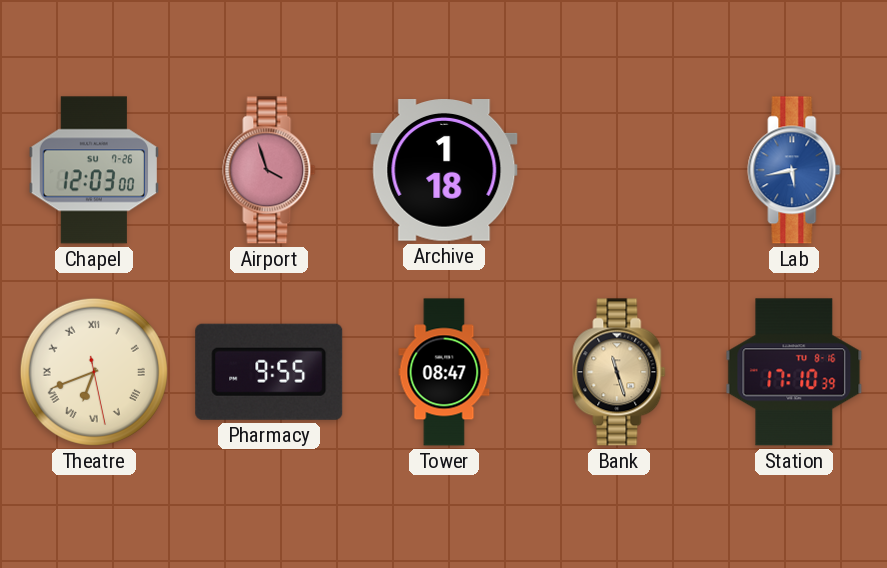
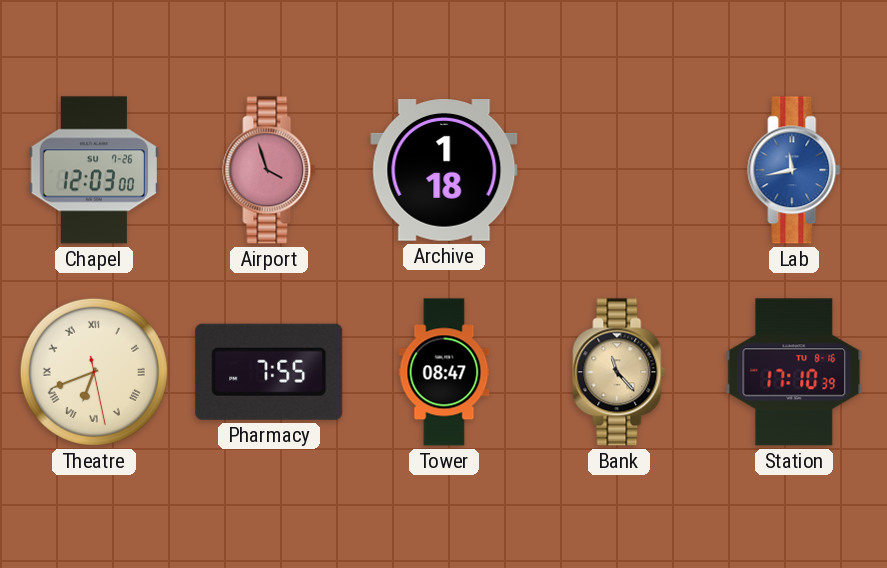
Lab: 5:43 -> 11:43 (794, 170)
Pharmacy: 9:55 -> 7:55 (269, 372)
Bank: 11:27 -> 11:23 (619, 372)
